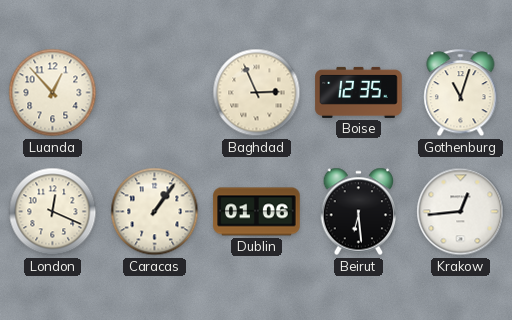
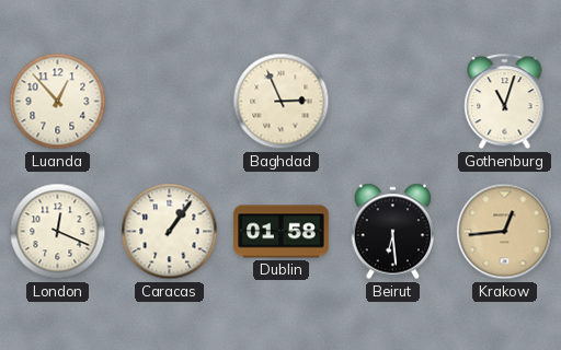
Boise: 12:35 -> none (359, 92)
Dublin: 01:06 -> 01:58 (282, 232)
Krakow dial: white -> champagne (505, 232)
